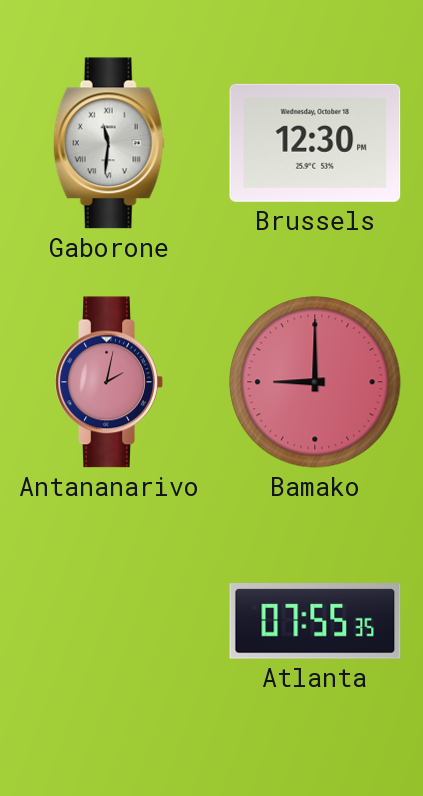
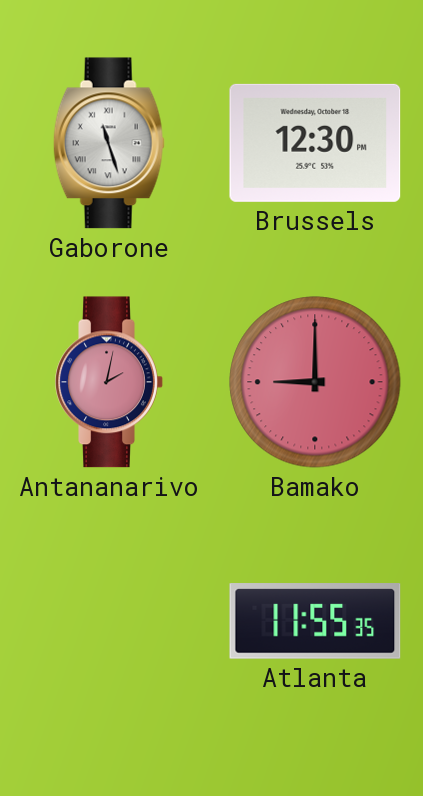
Gaborone: 11:31 -> 11:27 (109, 143)
Atlanta: 07:55 -> 11:55 (315, 621)
